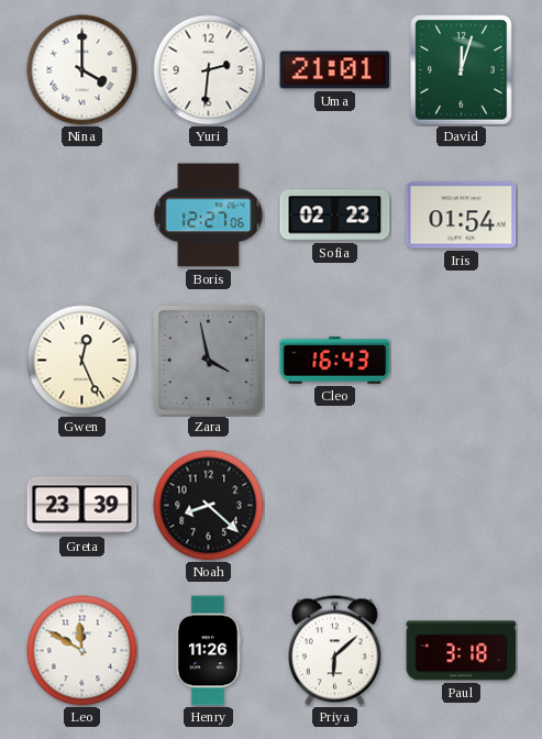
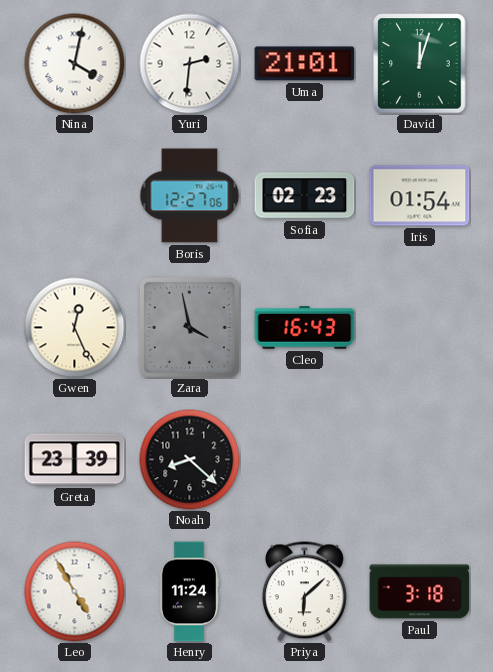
Nina: 4:00 -> 4:02 (75, 64)
Leo: 11:50 -> 4:55 (75, 592)
Henry: 11:26 -> 11:24 (189, 592)
